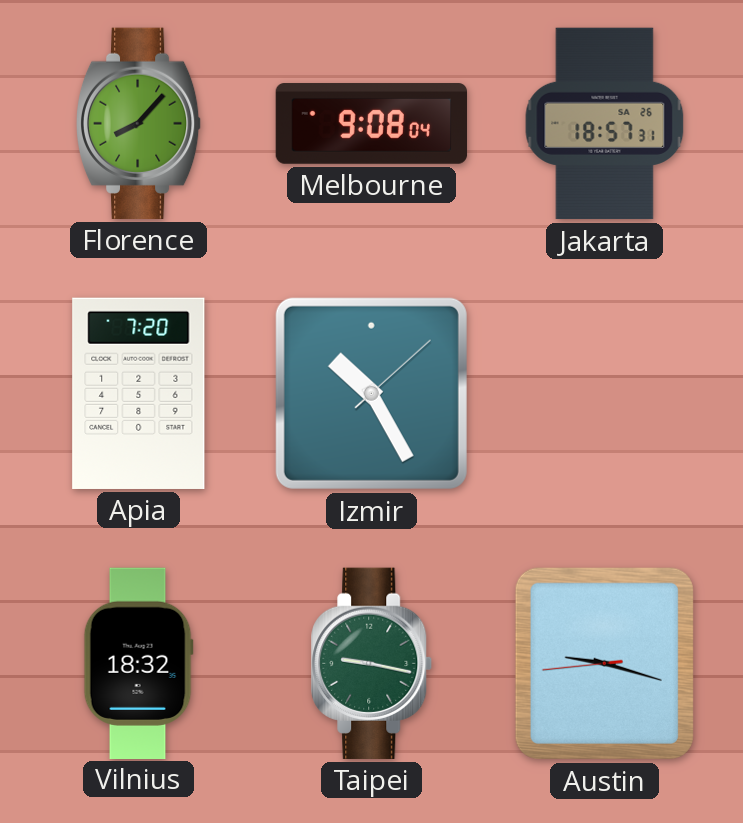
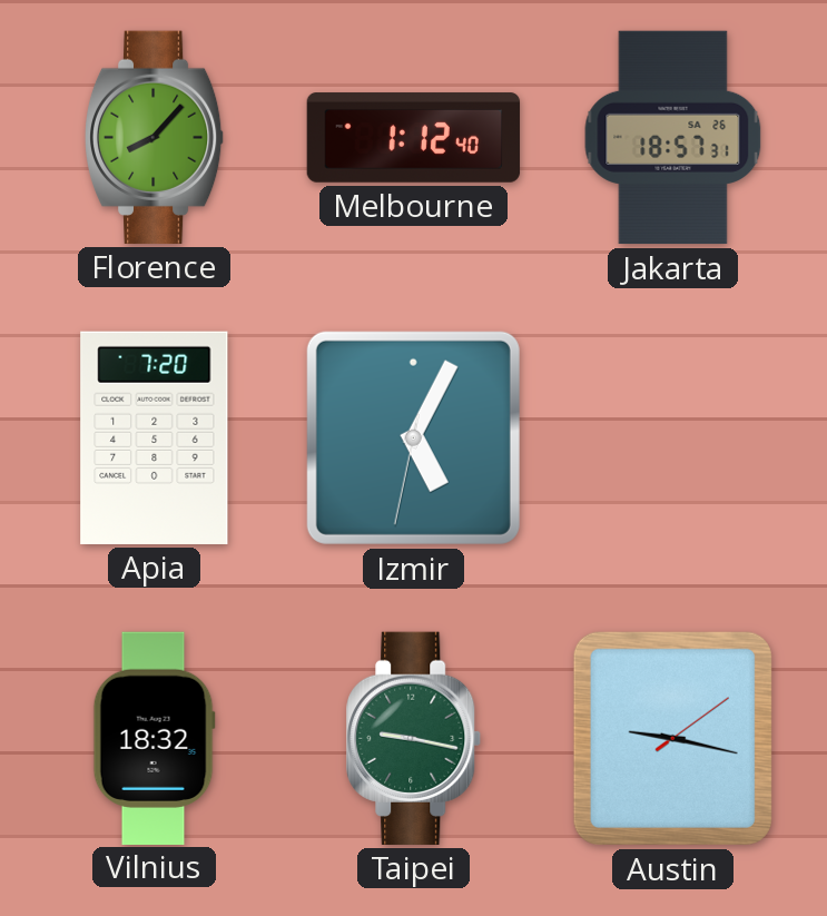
Melbourne: 9:08 -> 1:12 (414, 138)
Izmir: 10:25 -> 5:04 (413, 437)
Austin: 9:17:44 -> 9:17:09 (672, 738)
